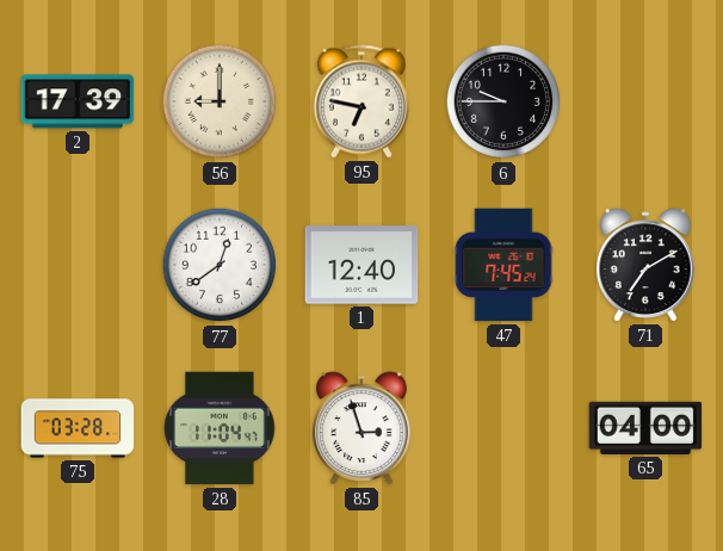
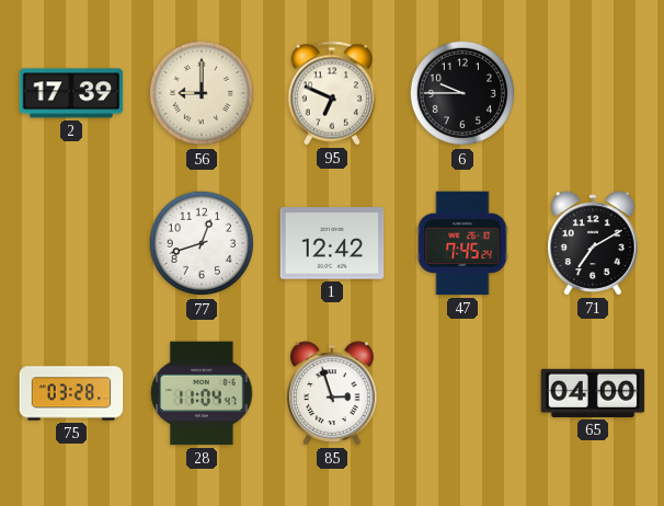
95: 6:47 -> 6:49 (332, 93)
77: 12:39 -> 12:42 (202, 243)
1: 12:40 -> 12:42 (332, 243)
